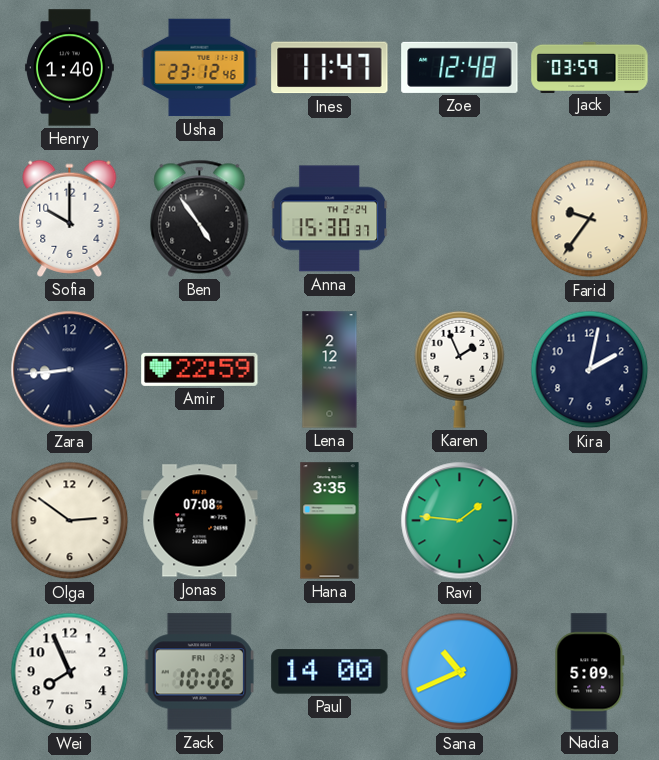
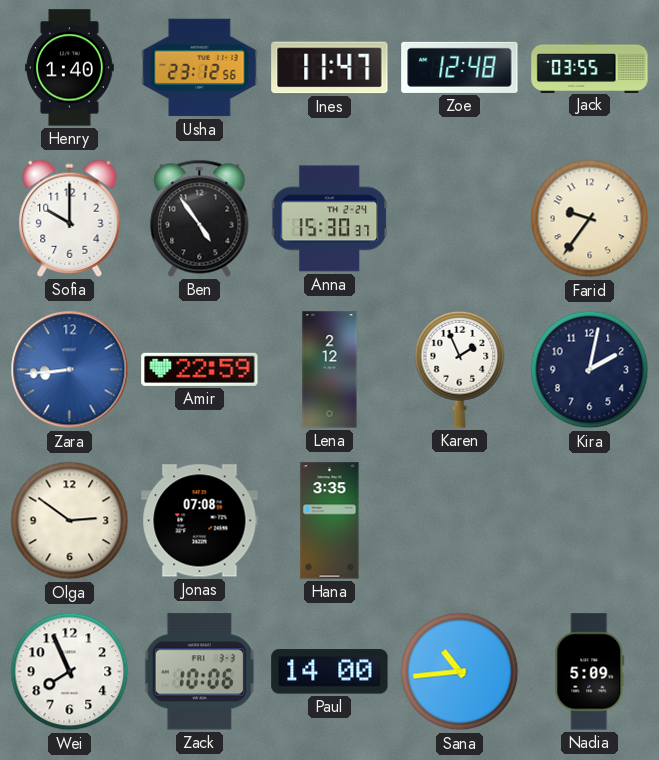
Usha: 23:12:46 -> 23:12:56 (200, 68)
Jack: 03:59 -> 03:55 (590, 67)
Zara dial: navy -> blue (70, 370)
Ravi: 1:46 -> none (460, 521)
Sana: 10:41 -> 10:44 (460, 672)
